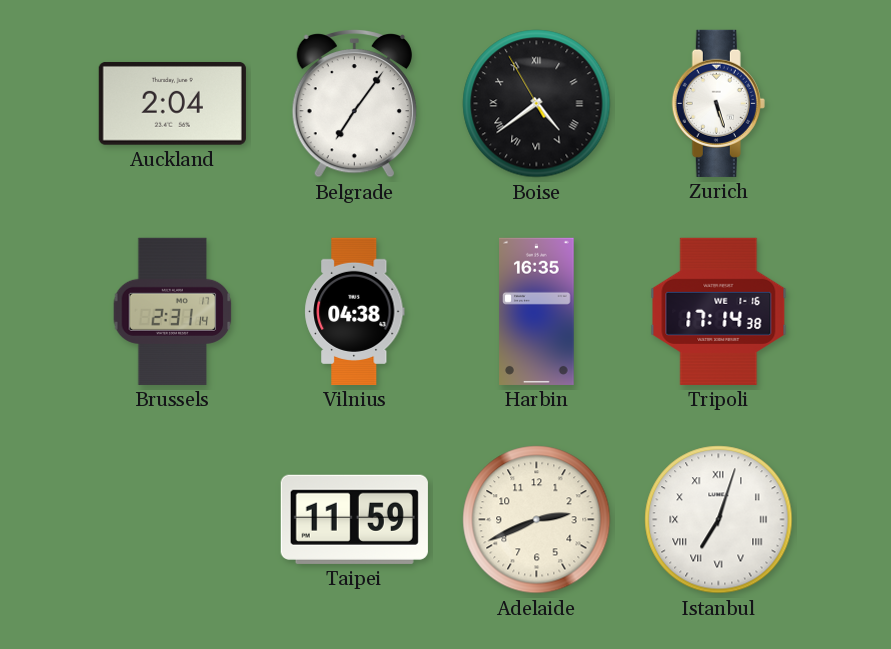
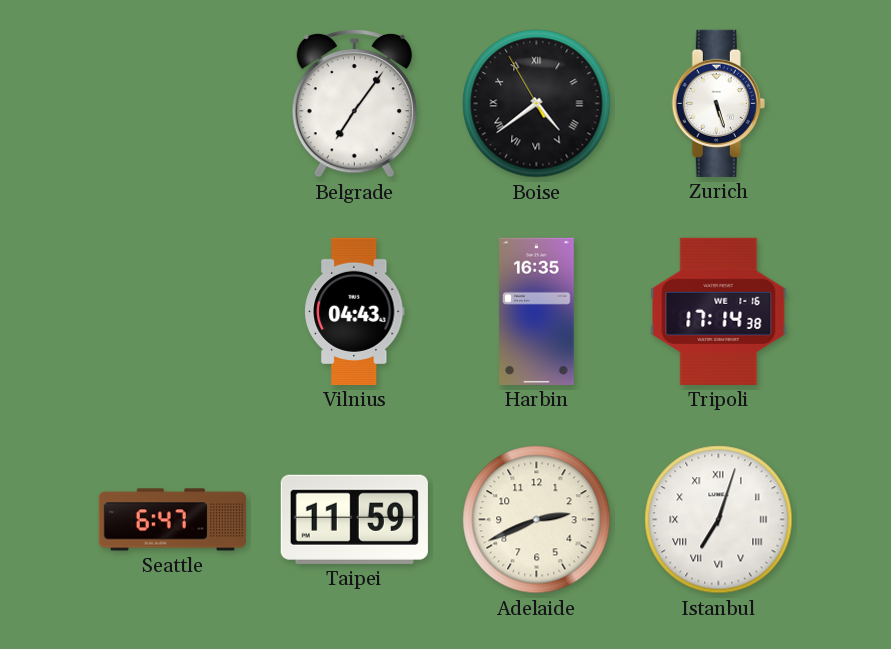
Auckland: 2:04 -> none (172, 103)
Brussels: 2:31 -> none (173, 311)
Vilnius: 04:38 -> 04:43 (355, 311)
Seattle: none -> 6:47 (172, 520)
